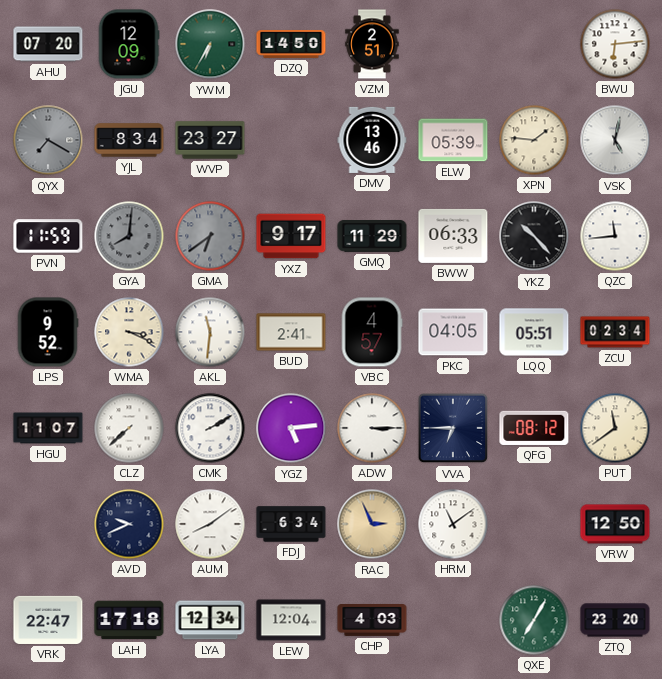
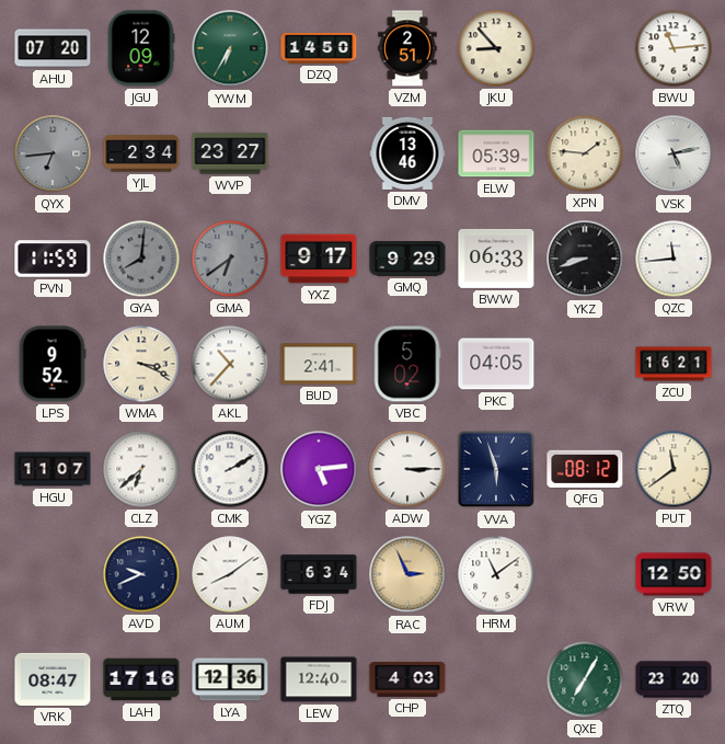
JKU: none -> 8:53 (496, 48)
BWU: 6:14 -> 11:14 (674, 48)
QYX: 7:20 -> 6:44 (53, 153)
YJL: 8:34 -> 2:34 (141, 153)
VSK: 5:02 -> 5:13 (674, 153)
GMQ: 11:29 -> 9:29 (407, 260)
YKZ: 10:23 -> 8:42 (585, 259)
AKL: 11:31 -> 10:37 (230, 364)
VBC: 4:57 -> 5:02 (407, 364)
LQQ: 05:51 -> none (534, 332)
ZCU: 02:34 -> 16:21 (674, 364)
CLZ: 7:38 -> 6:38 (141, 469)
VVA: 6:45 -> 5:57 (496, 469)
VRK: 22:47 -> 08:47 (53, 679)
LAH: 17:18 -> 17:16 (141, 679)
LYA: 12:34 -> 12:36 (230, 679)
LEW: 12:04 -> 12:40 (319, 679)
